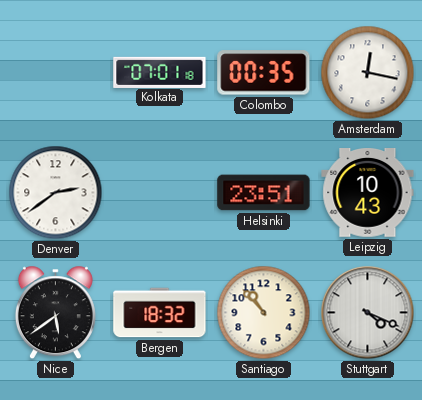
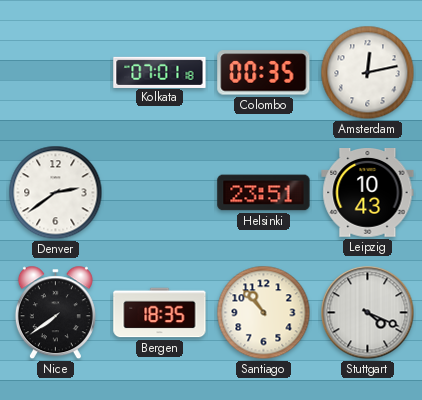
Amsterdam: 12:17 -> 12:13 (368, 73)
Nice: 5:39 -> 7:39 (55, 313)
Bergen: 18:32 -> 18:35 (160, 313)
